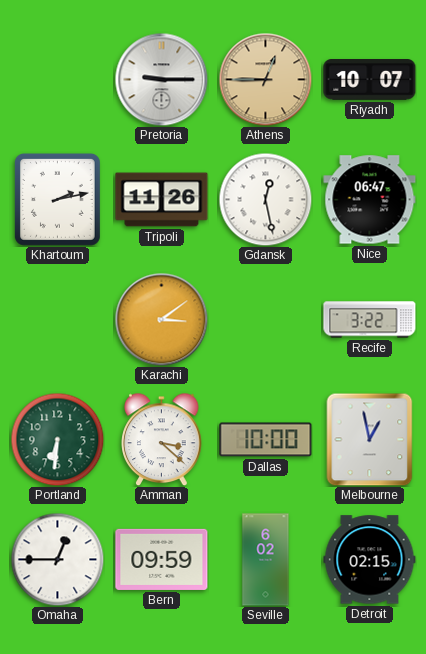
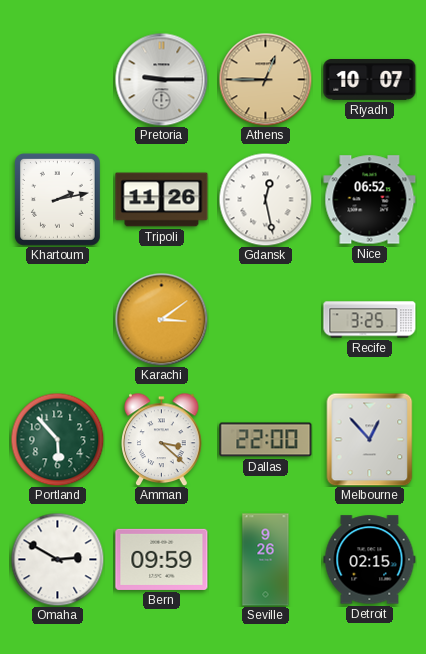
Nice: 06:47 -> 06:52 (370, 200)
Recife: 3:22 -> 3:25 (370, 320)
Portland: 6:31 -> 5:53 (57, 439)
Dallas: 10:00 -> 22:00 (266, 440)
Melbourne: 12:58 -> 12:53 (370, 439)
Omaha: 12:45 -> 2:50 (57, 559)
Seville: 6:02 -> 9:26 (266, 560)
